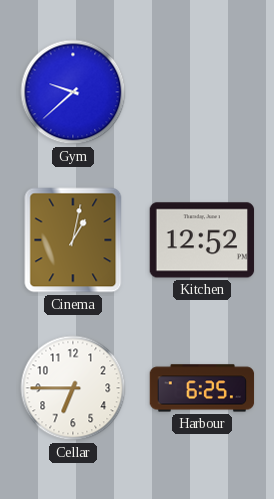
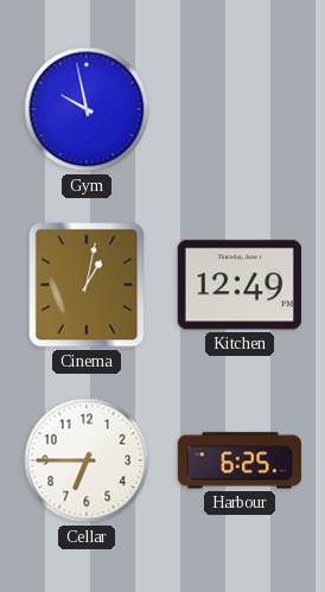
Gym: 9:38 -> 9:58 (87, 109)
Kitchen: 12:52 -> 12:49 (240, 285)
